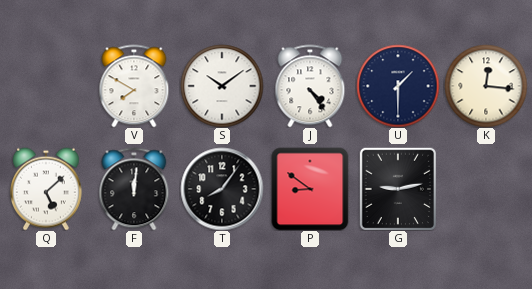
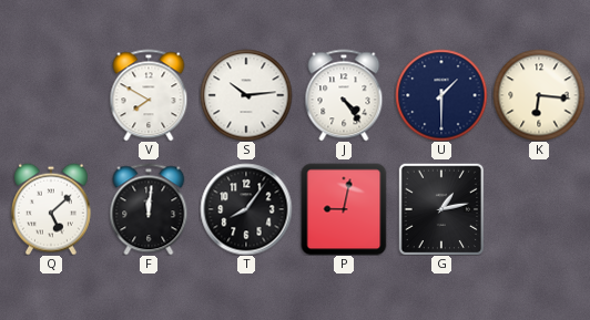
S: 10:09 -> 10:14 (246, 95)
K: 12:16 -> 6:16 (539, 95)
P: 8:51 -> 9:02 (344, 209)
G: 9:13 -> 1:13 (441, 209)
